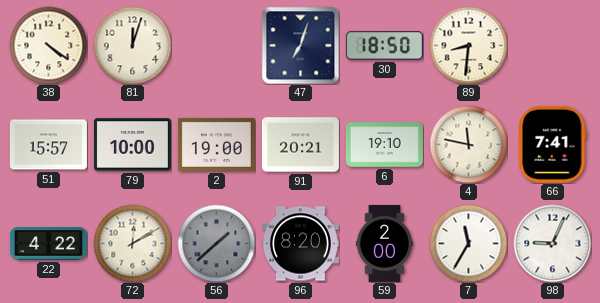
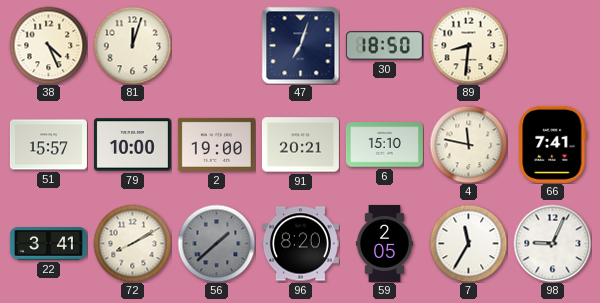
38: 4:21 -> 4:26 (48, 45)
6: 19:10 -> 15:10 (384, 145)
22: 4:22 -> 3:41 (48, 244)
72: 12:10 -> 8:10 (132, 243)
59: 2:00 -> 2:05 (384, 243)
